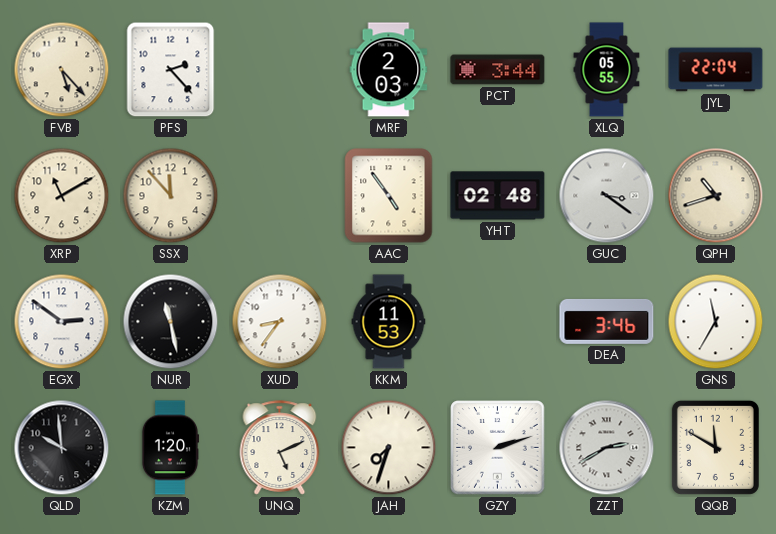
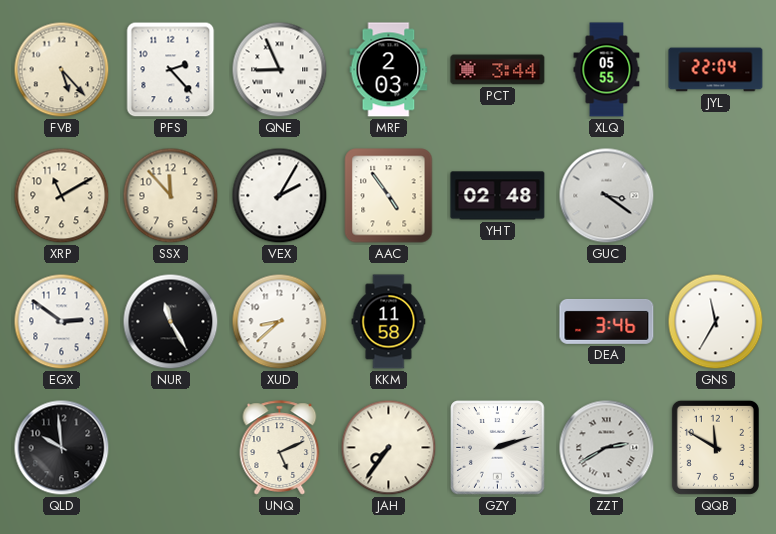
QNE: none -> 8:56 (280, 70)
VEX: none -> 2:05 (280, 196)
QPH: 10:42 -> none (716, 196)
NUR: 11:28 -> 11:25 (171, 322)
XUD: 8:36 -> 8:38 (280, 322)
KKM: 11:53 -> 11:58 (389, 322)
KZM: 1:20 -> none (170, 448)
JAH: 7:33 -> 7:36 (389, 448)
